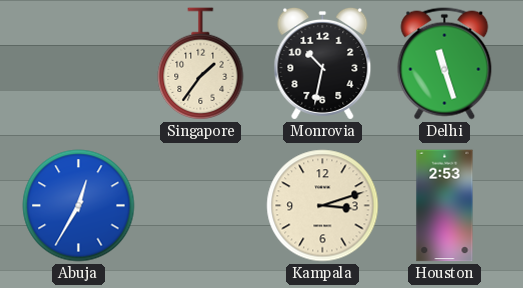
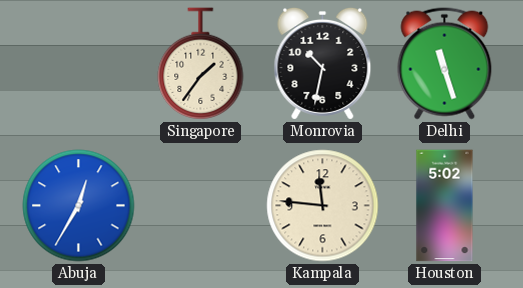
Kampala: 3:12 -> 11:46 (323, 206)
Houston: 2:53 -> 5:02 (445, 206)
